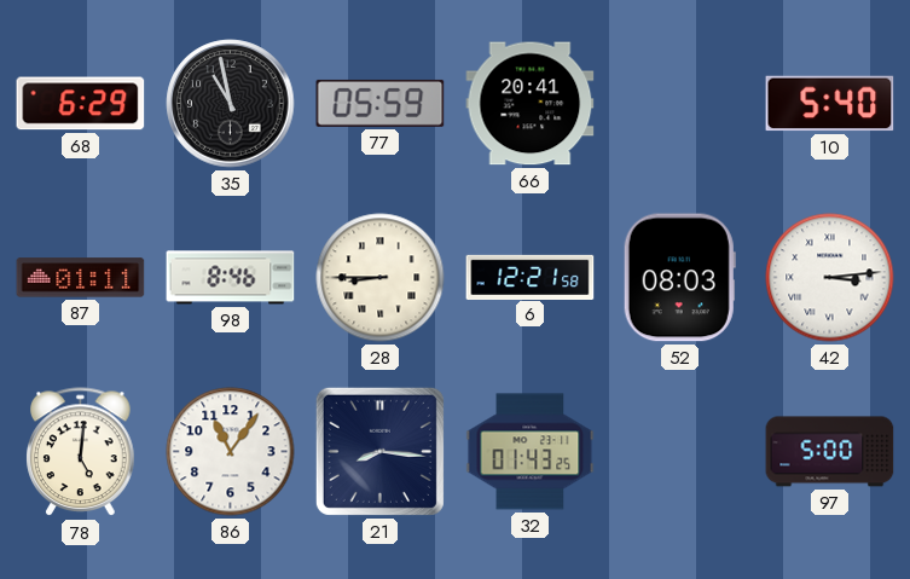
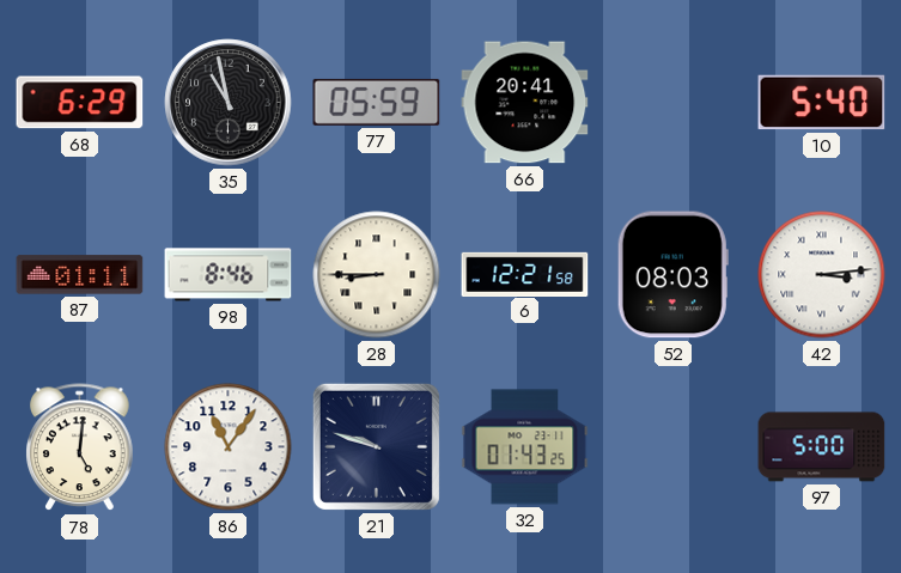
21: 8:16 -> 9:48 (376, 446)
